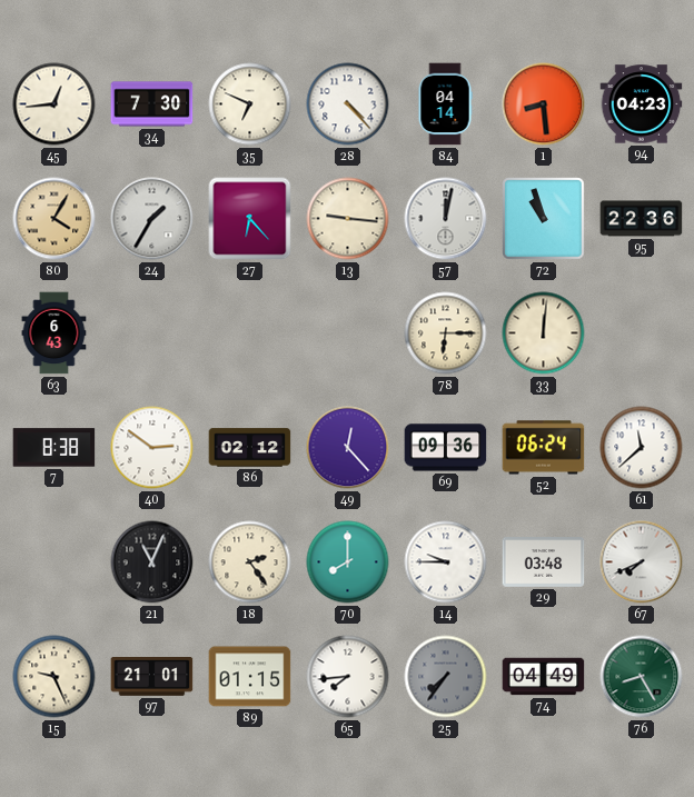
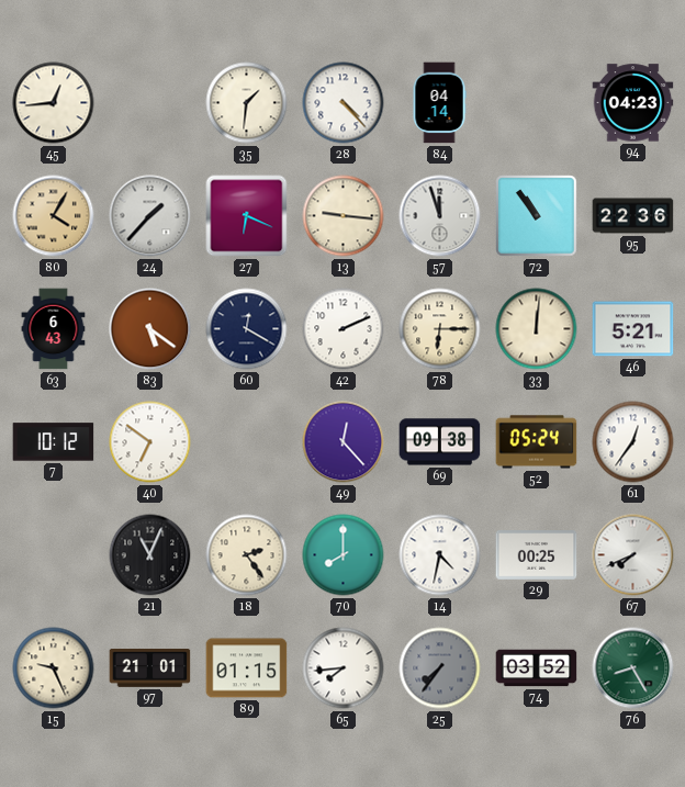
34: 7:30 -> none (152, 104)
35: 6:49 -> 1:31 (247, 103)
1: 8:29 -> none (544, 104)
24: 1:35 -> 1:37 (150, 216)
27: 6:23 -> 6:19 (247, 216)
57: 12:02 -> 11:57 (440, 216)
72: 10:57 -> 10:54 (537, 216)
83: none -> 5:21 (150, 329)
60: none -> 12:20 (247, 329)
42: none -> 2:11 (344, 329)
46: none -> 5:21 (633, 329)
7: 8:38 -> 10:12 (54, 442)
40: 2:51 -> 6:51 (150, 442)
86: 02:12 -> none (250, 448)
69: 09:36 -> 09:38 (440, 442)
52: 06:24 -> 05:24 (537, 442)
61: 11:38 -> 12:36 (633, 442)
14: 9:45 -> 4:32 (440, 555)
29: 03:48 -> 00:25 (537, 555)
74: 04:49 -> 03:52 (537, 668)
